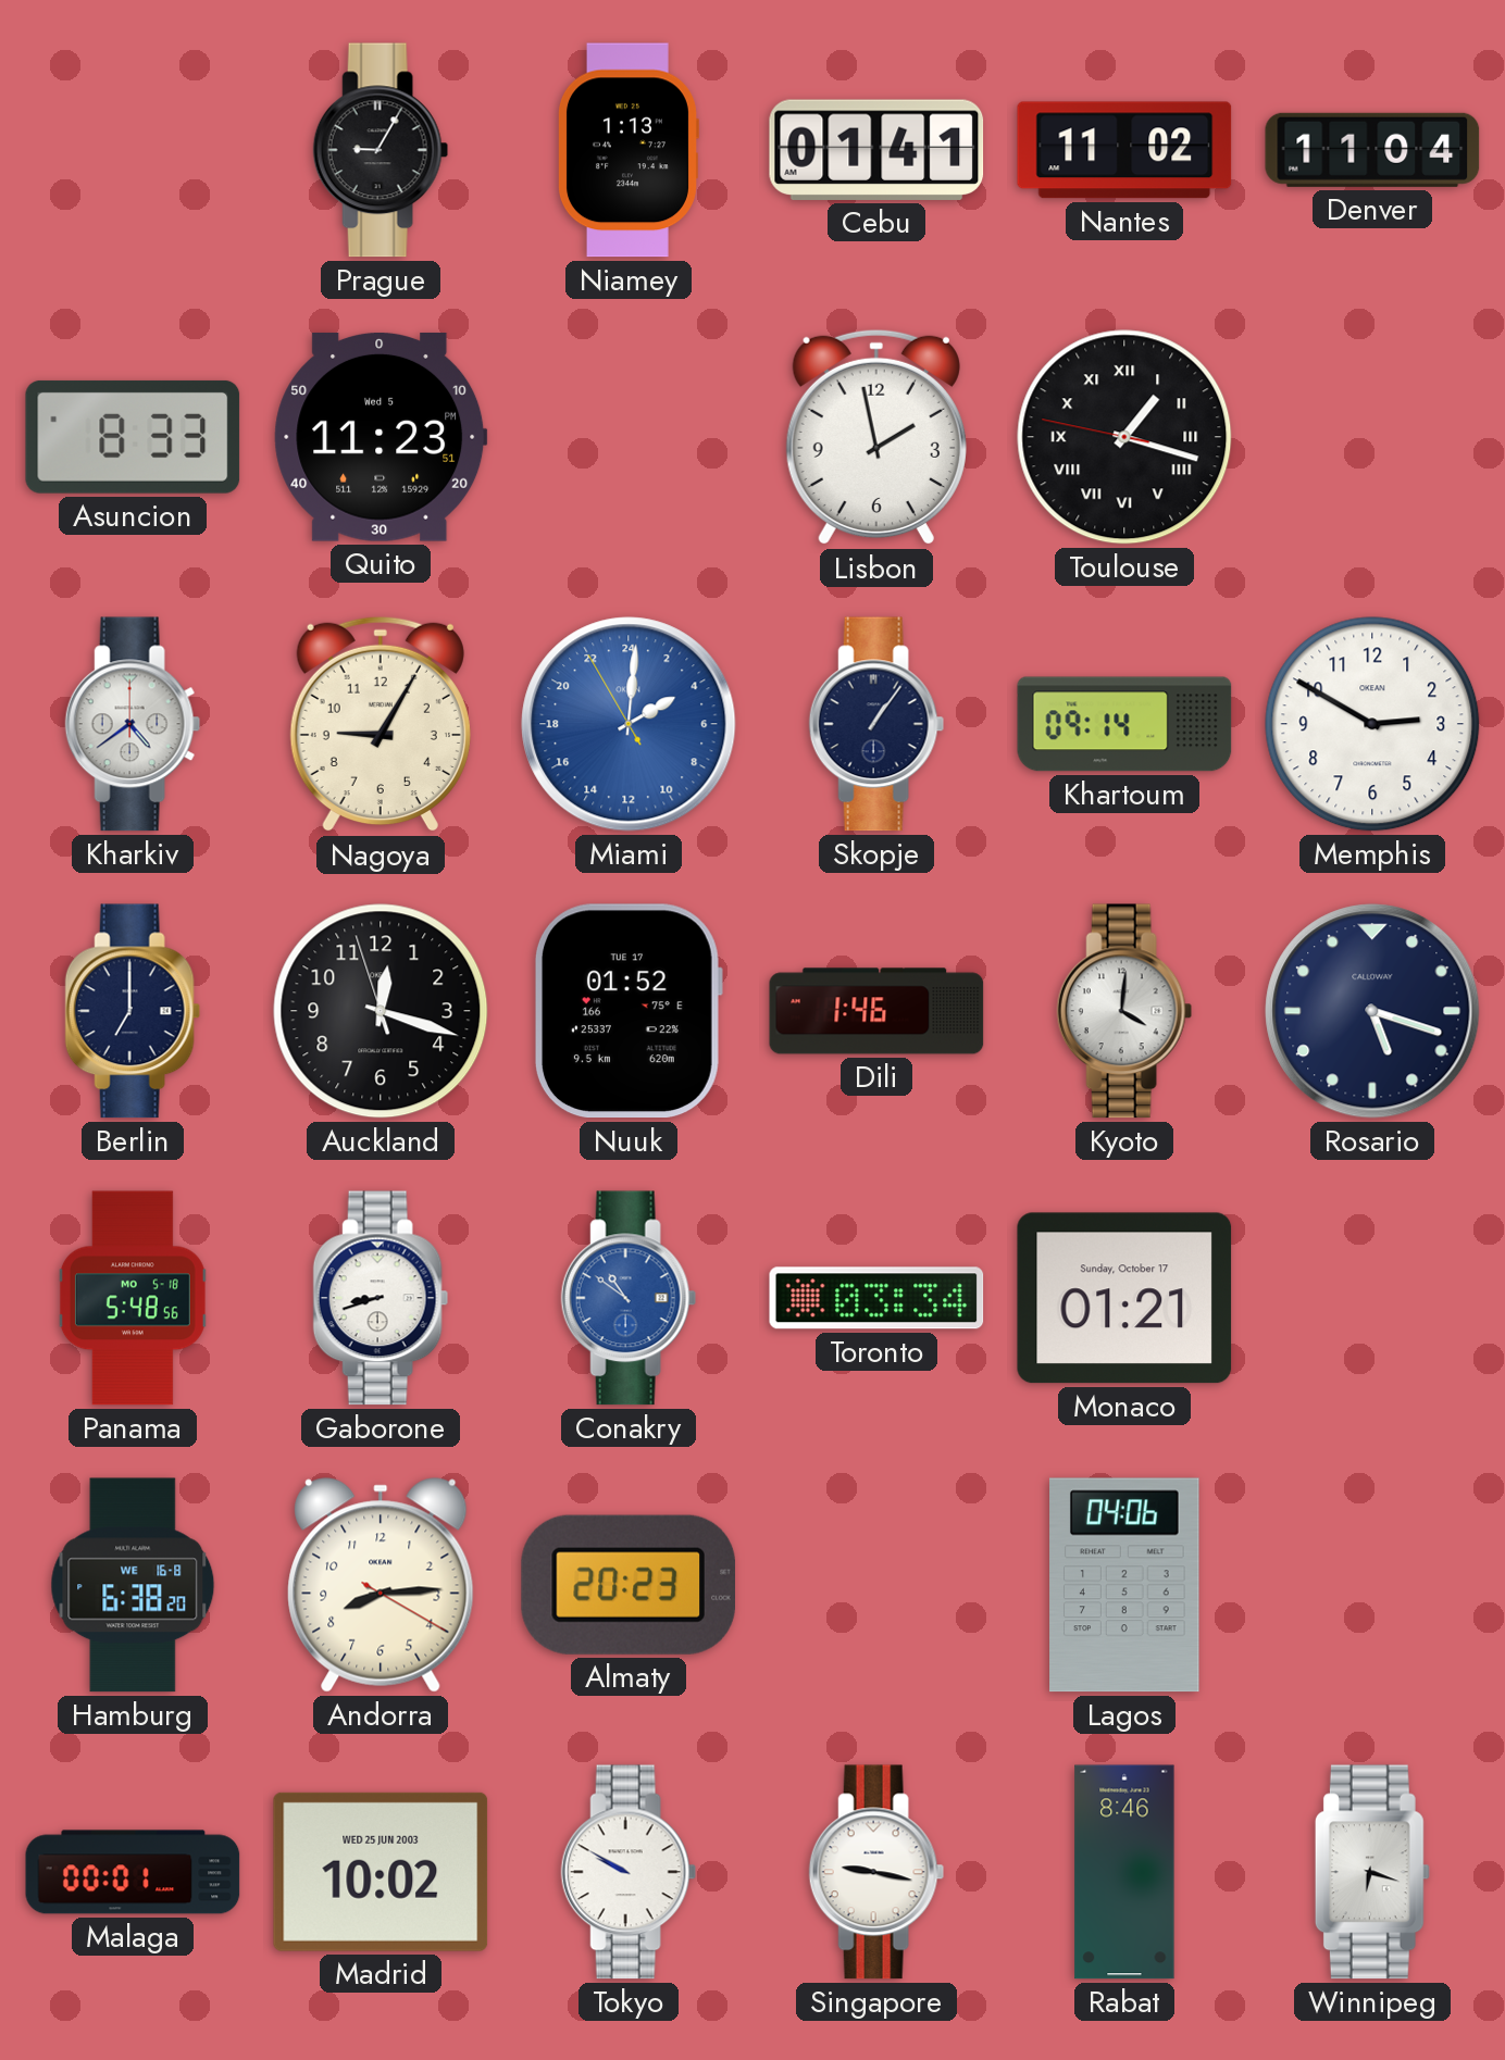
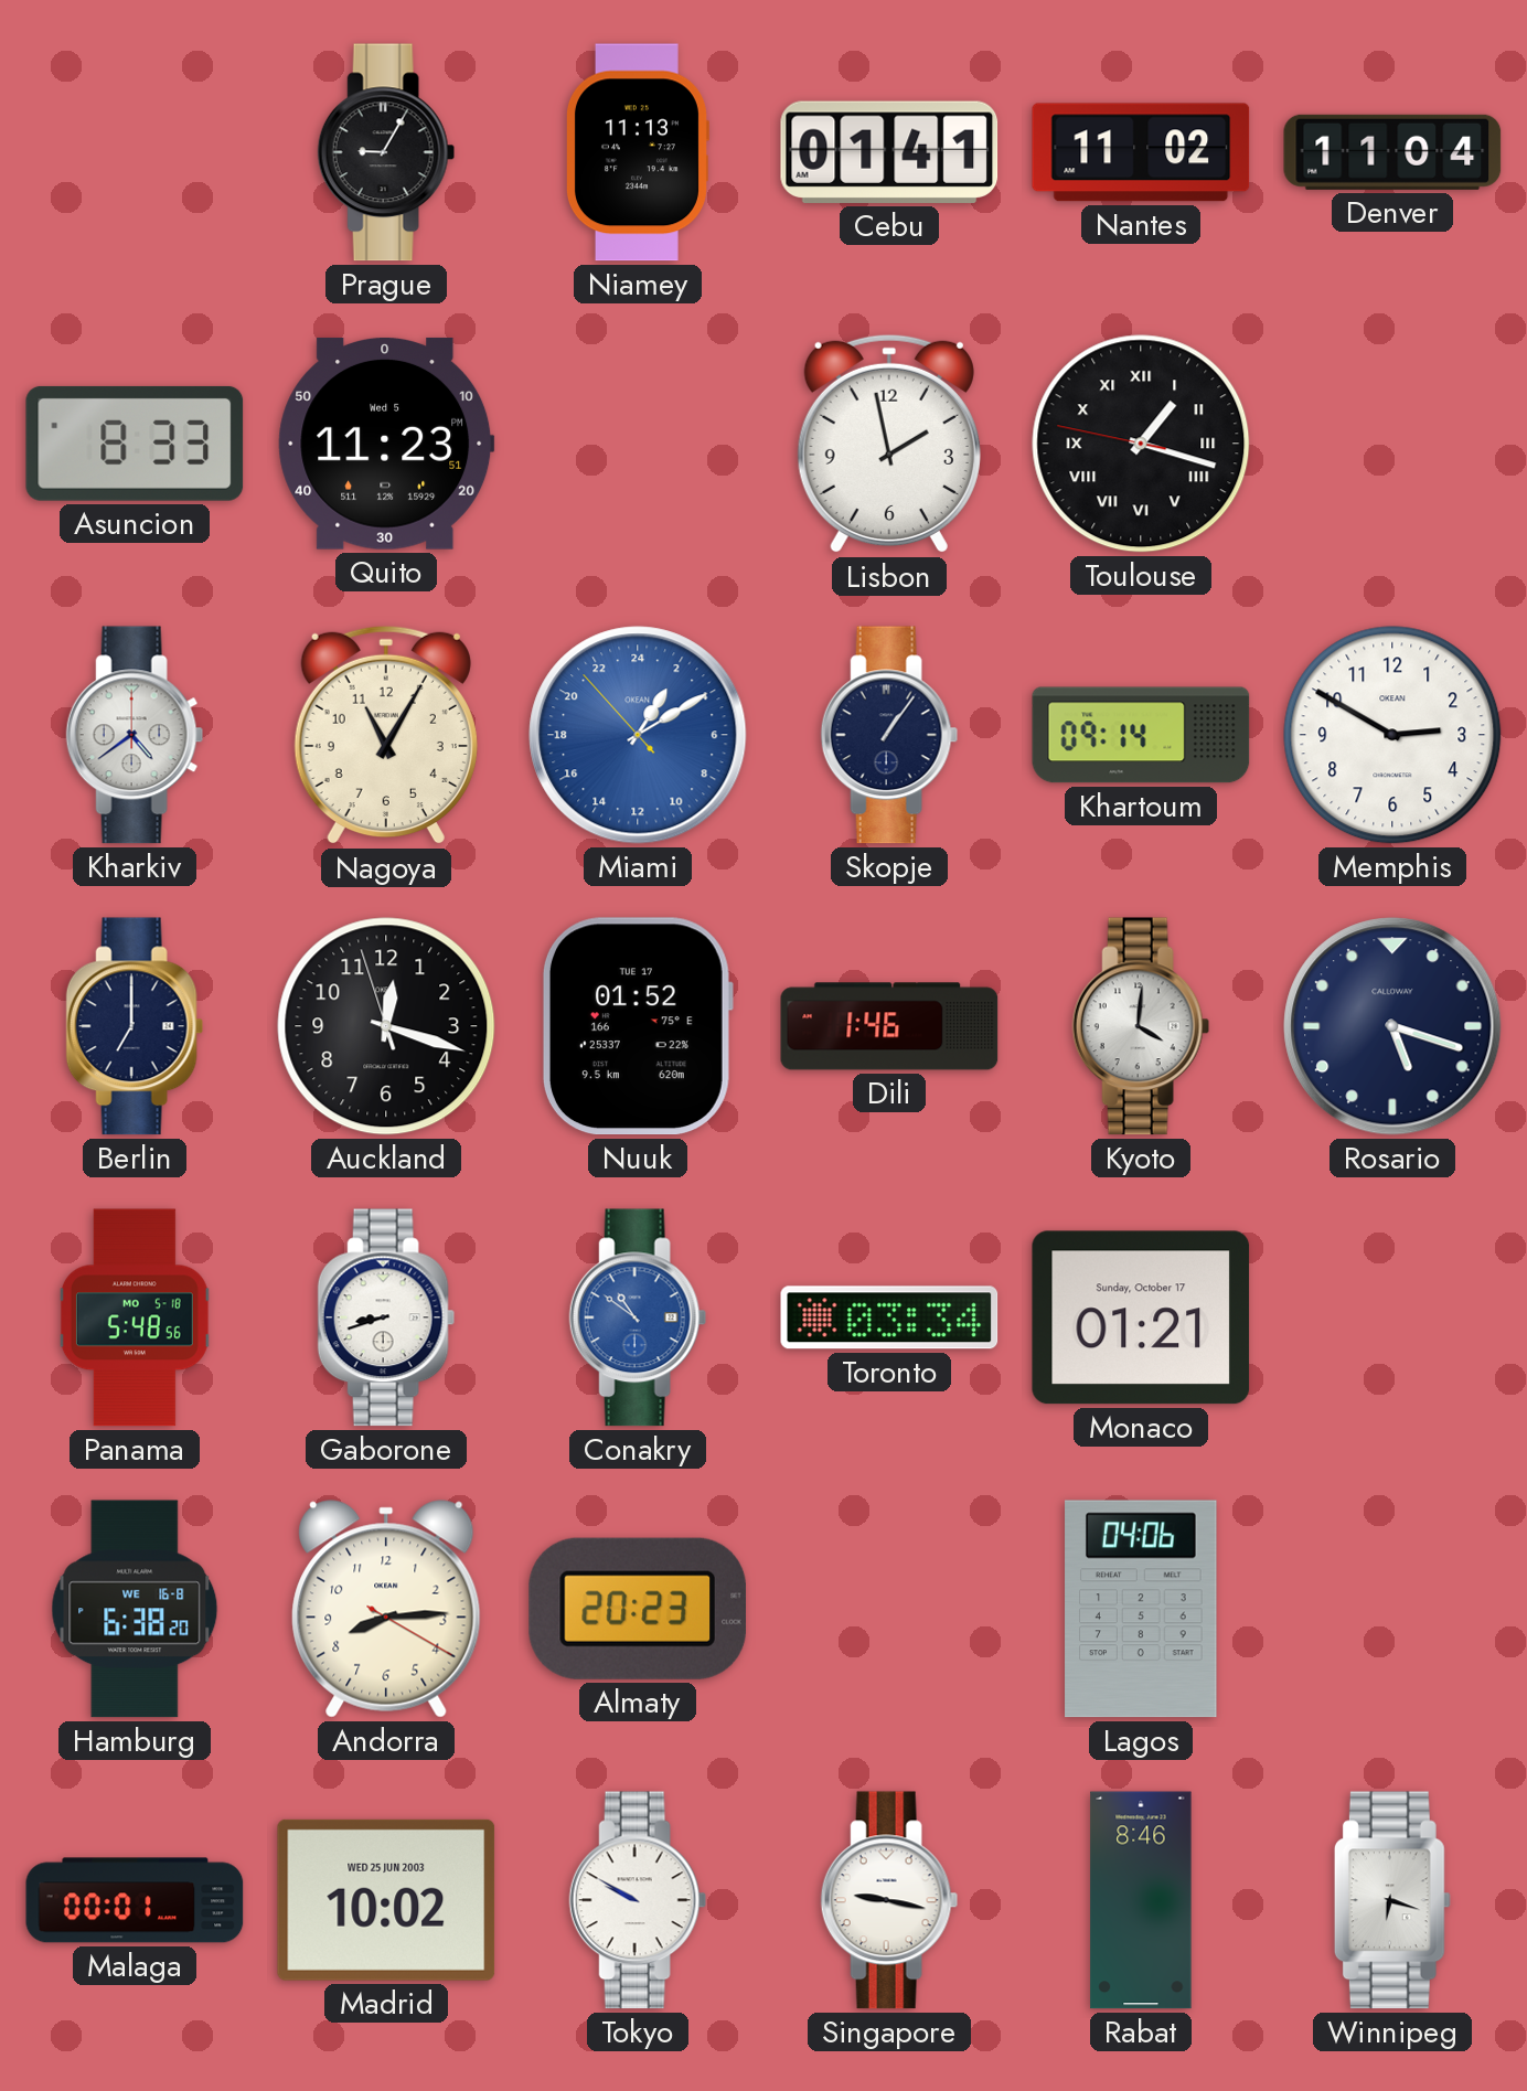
Niamey: 1:13 -> 11:13 (638, 152)
Nagoya: 9:05 -> 11:05 (386, 735)
Miami: 4:00 -> 2:09 (638, 735)
